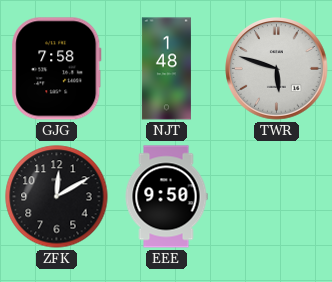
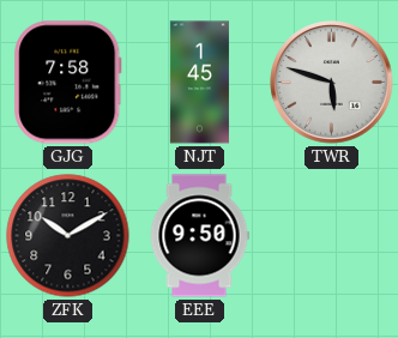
NJT: 1:48 -> 1:45 (199, 83)
ZFK: 12:10 -> 10:10 (68, 236)
